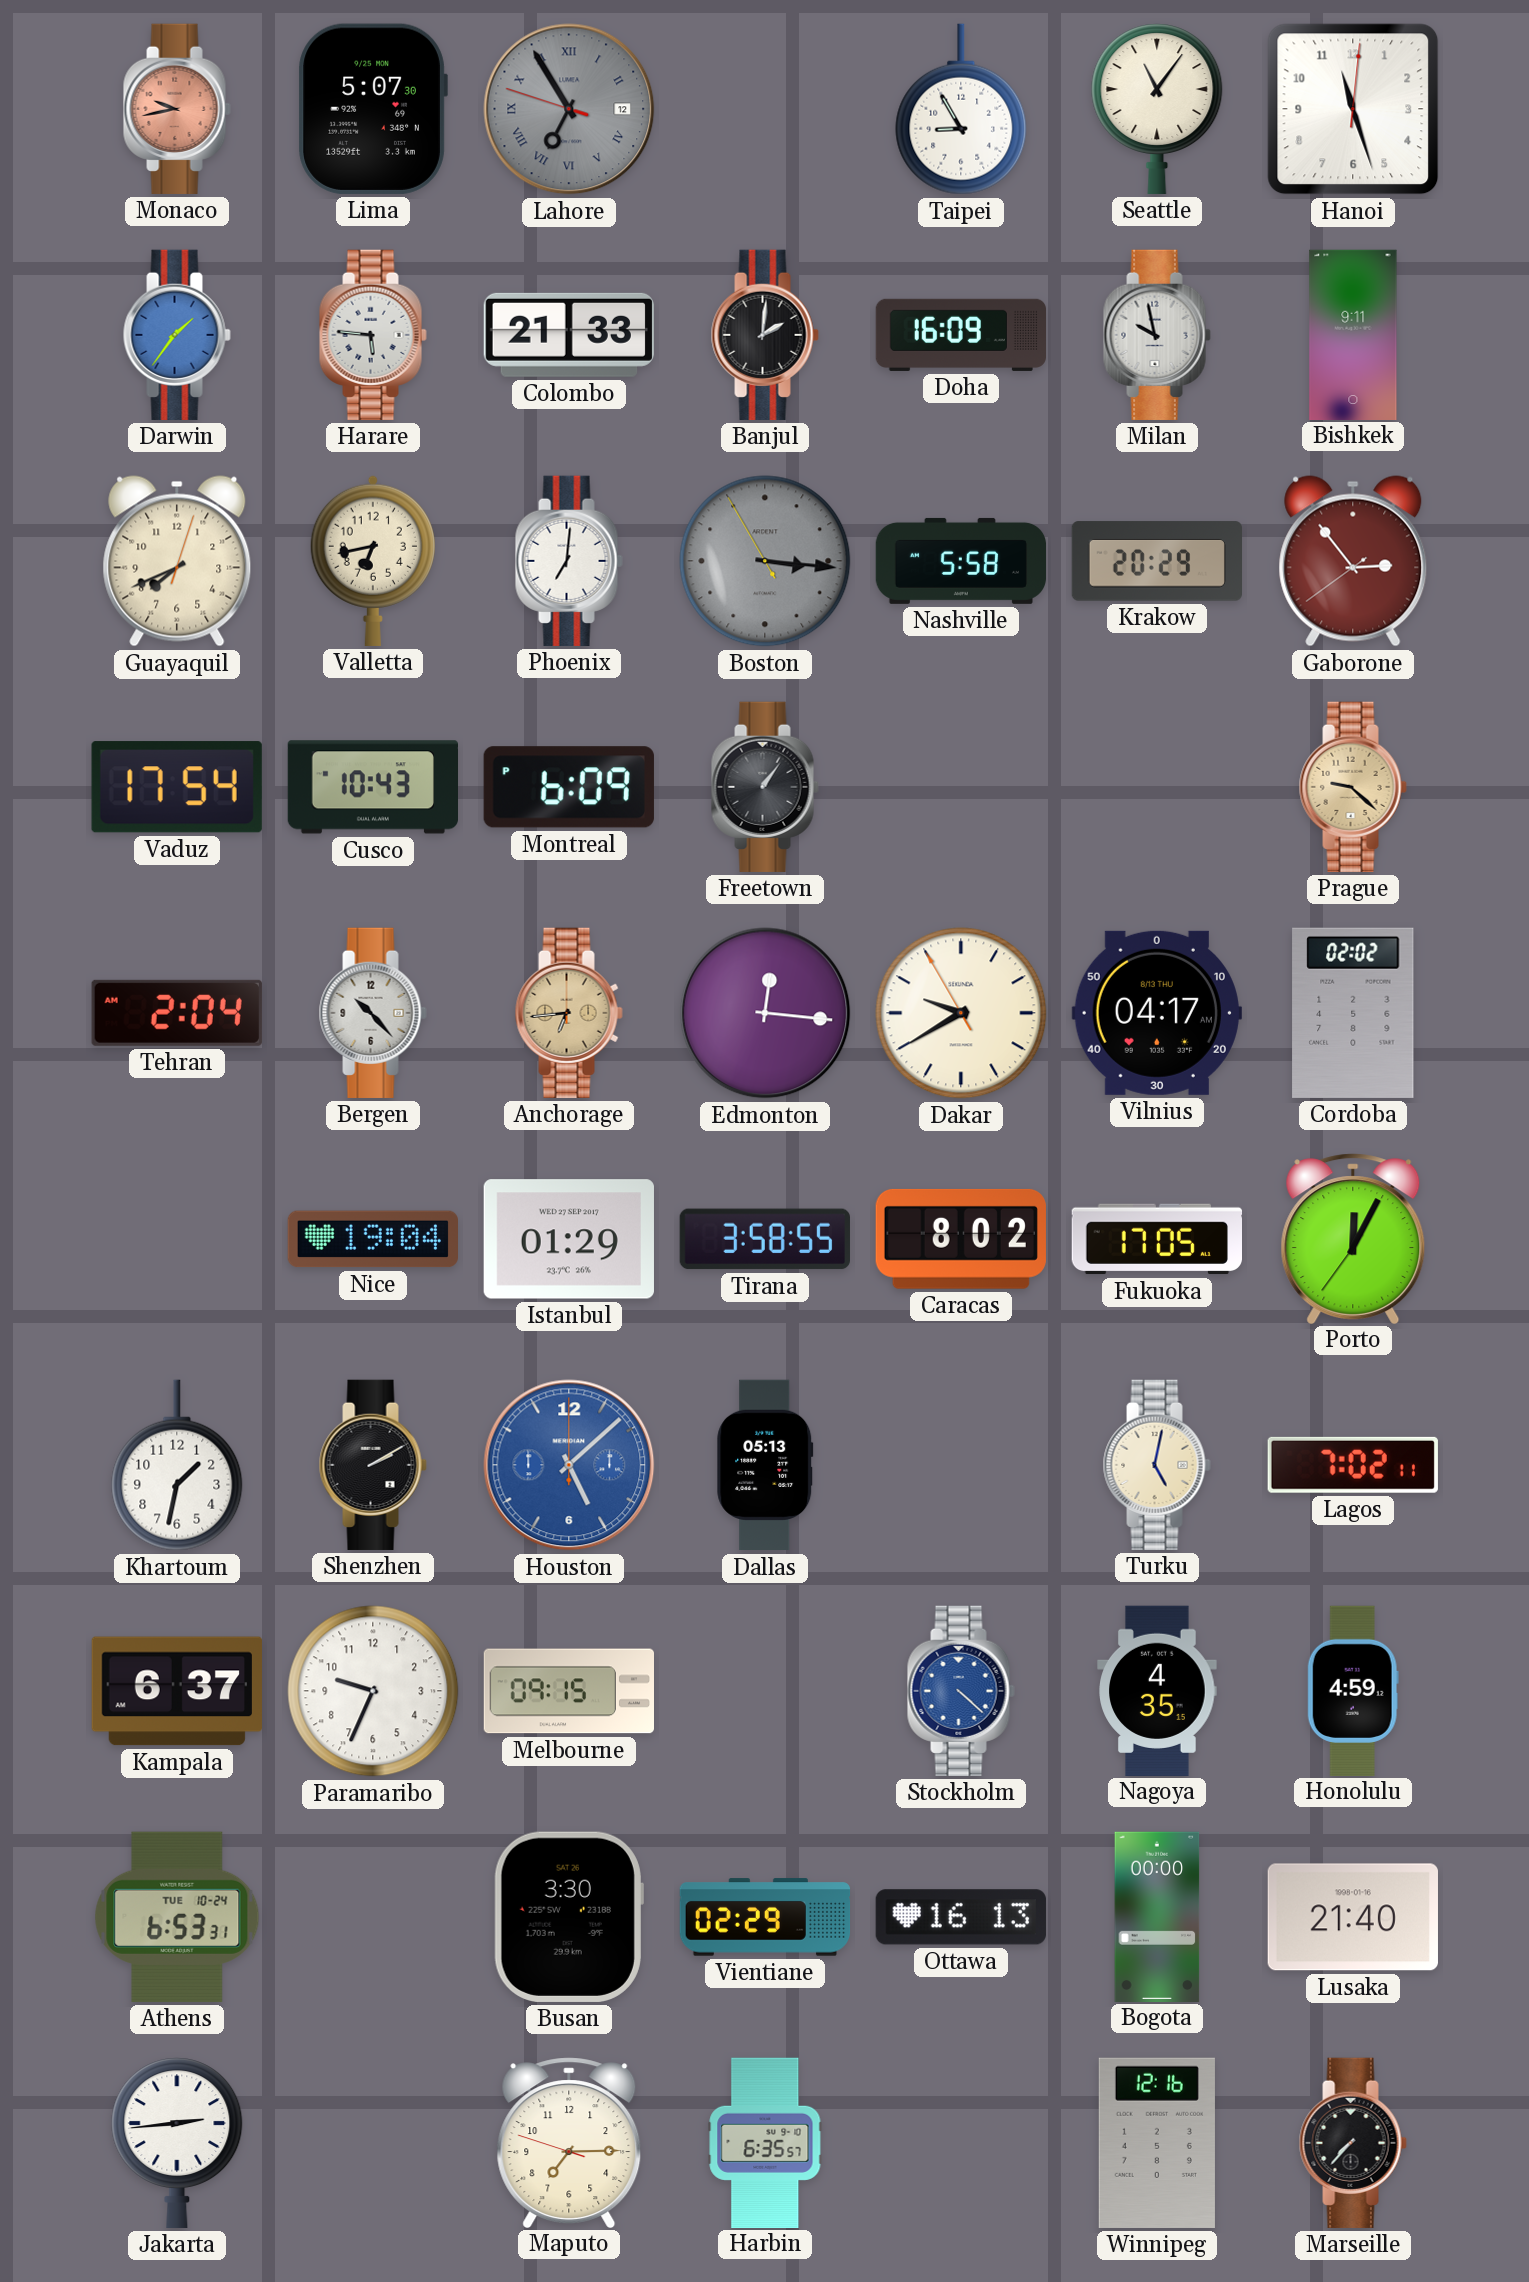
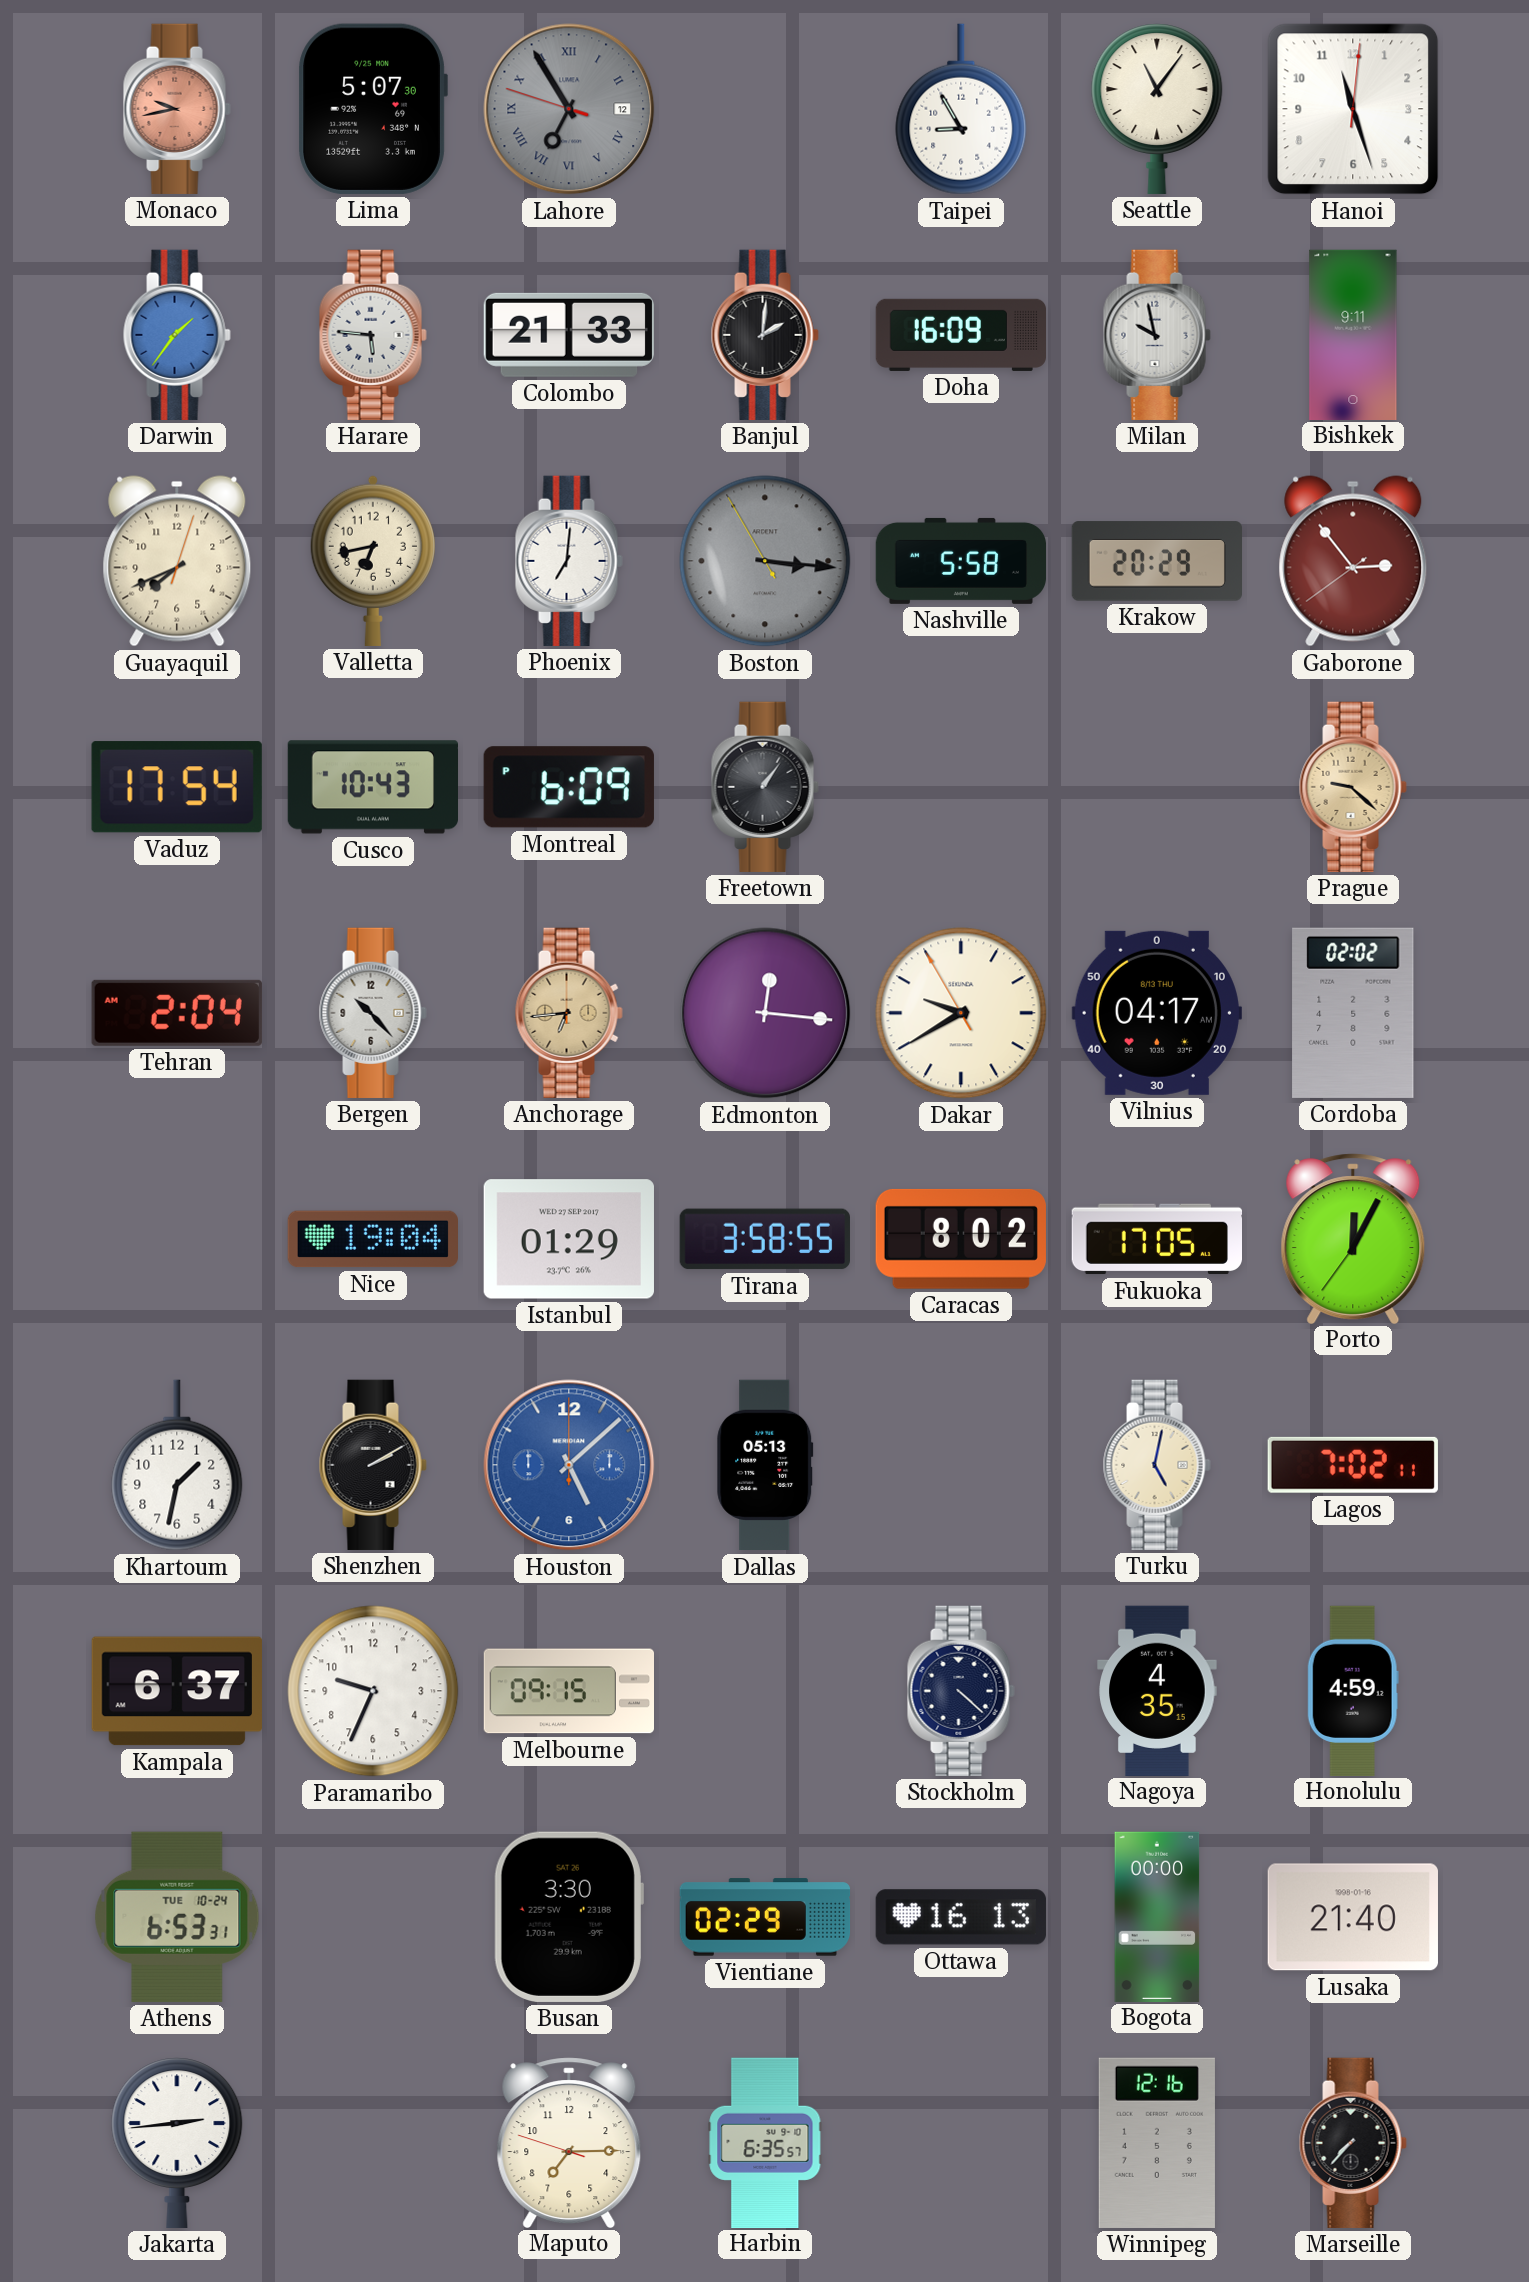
Stockholm dial: blue -> navy (961, 1691)
